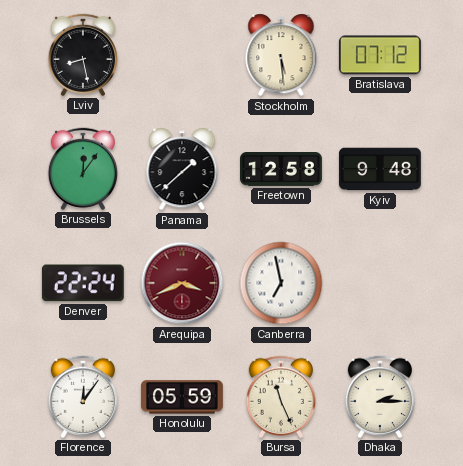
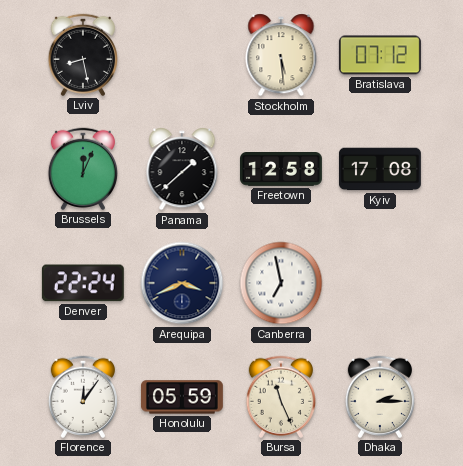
Brussels: 12:06 -> 12:04 (82, 169)
Kyiv: 9:48 -> 17:08 (380, 169)
Arequipa dial: burgundy -> navy (182, 283)
